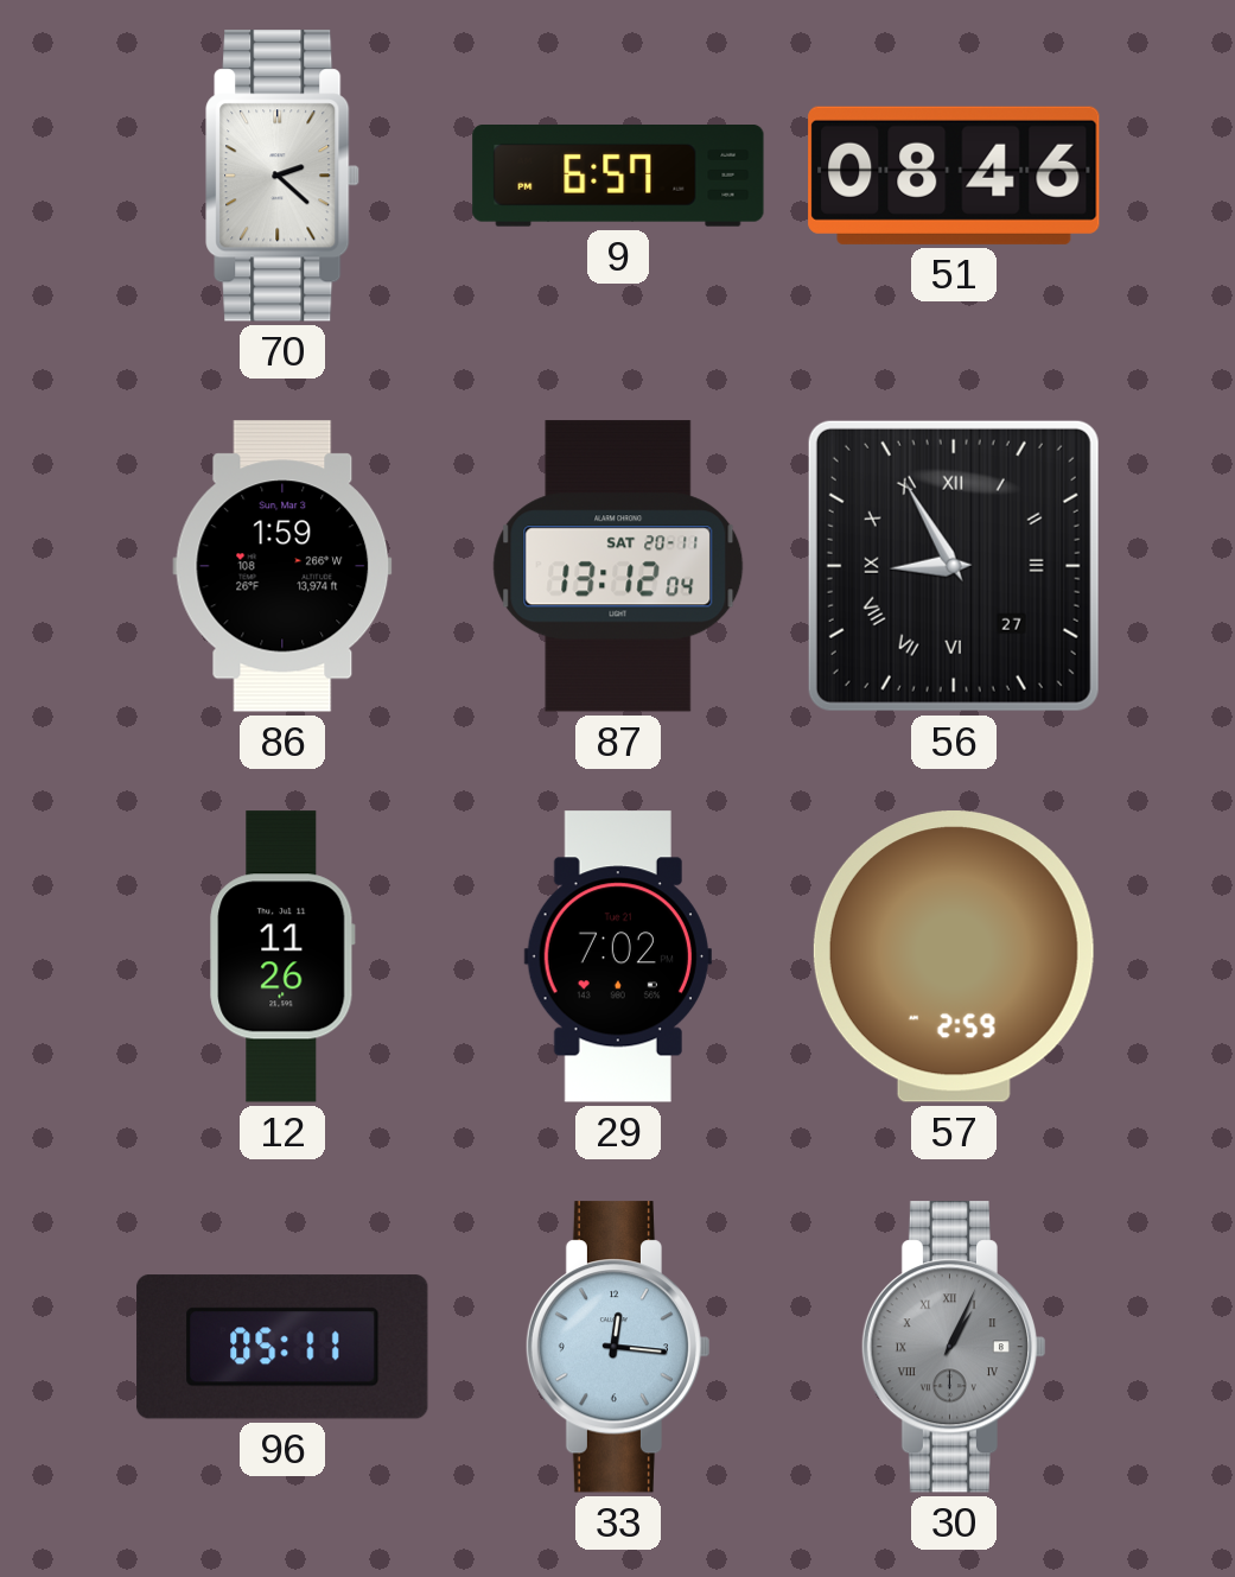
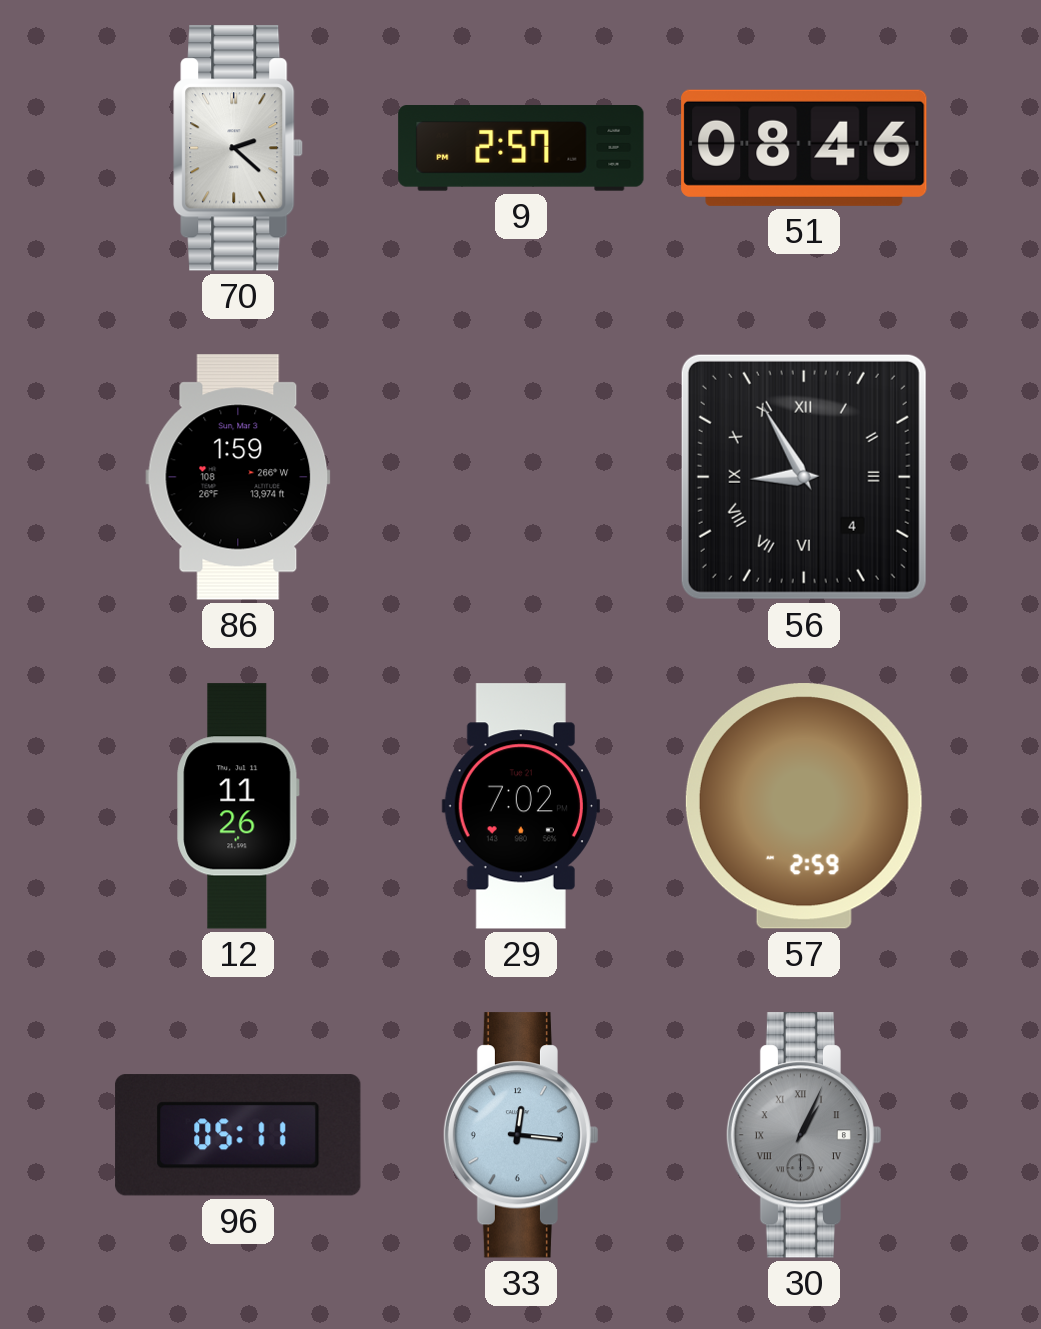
9: 6:57 -> 2:57 (521, 149)
87: 13:12 -> none (618, 566)
56 date: 27 -> 4 (804, 477)
